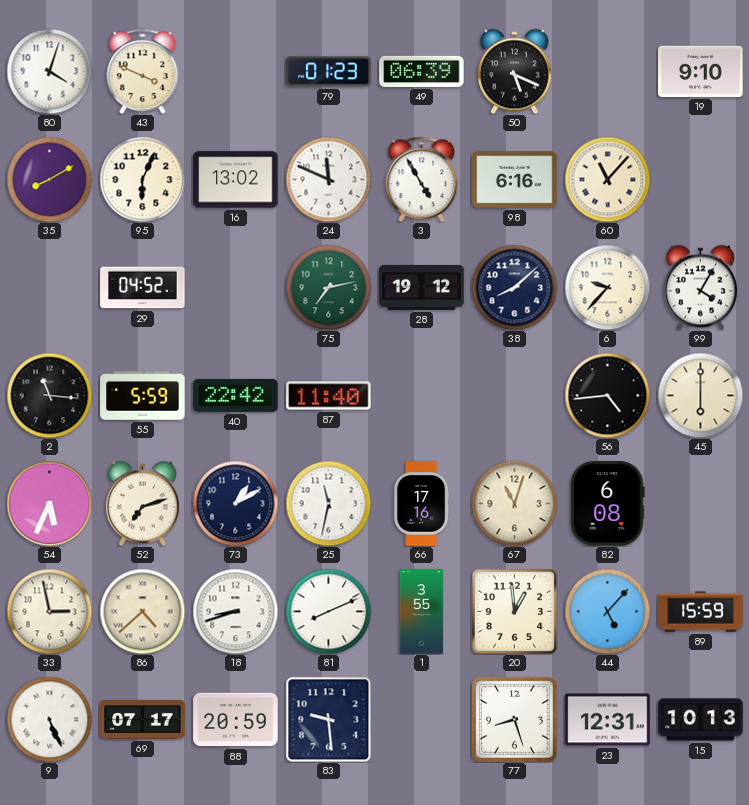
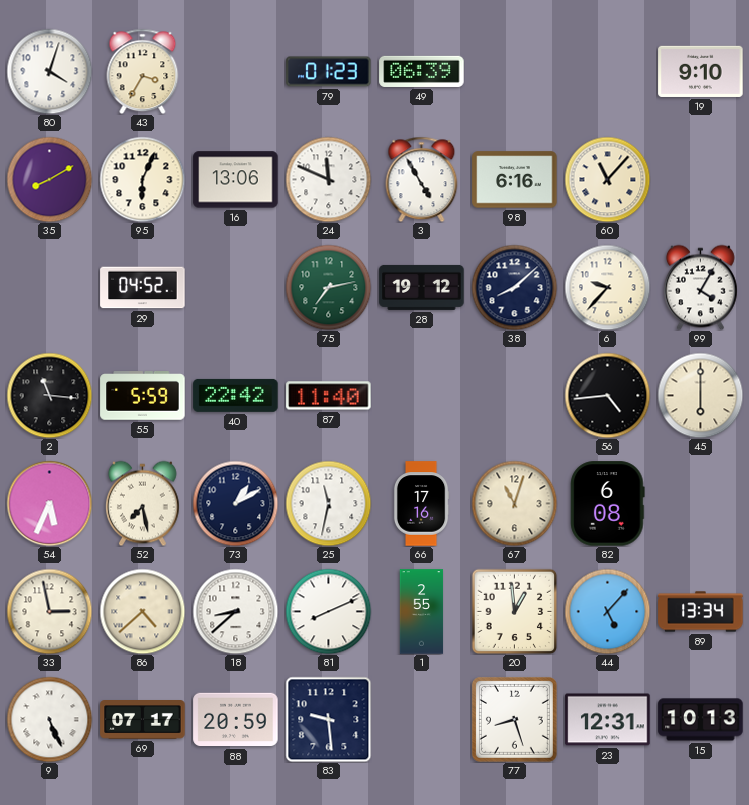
43: 3:49 -> 3:35 (143, 71)
50: 5:19 -> none (514, 71)
16: 13:02 -> 13:06 (236, 180)
52: 7:12 -> 7:28 (142, 503)
18: 8:42 -> 8:38 (235, 611)
1: 3:55 -> 2:55 (422, 612)
89: 15:59 -> 13:34 (701, 612)
